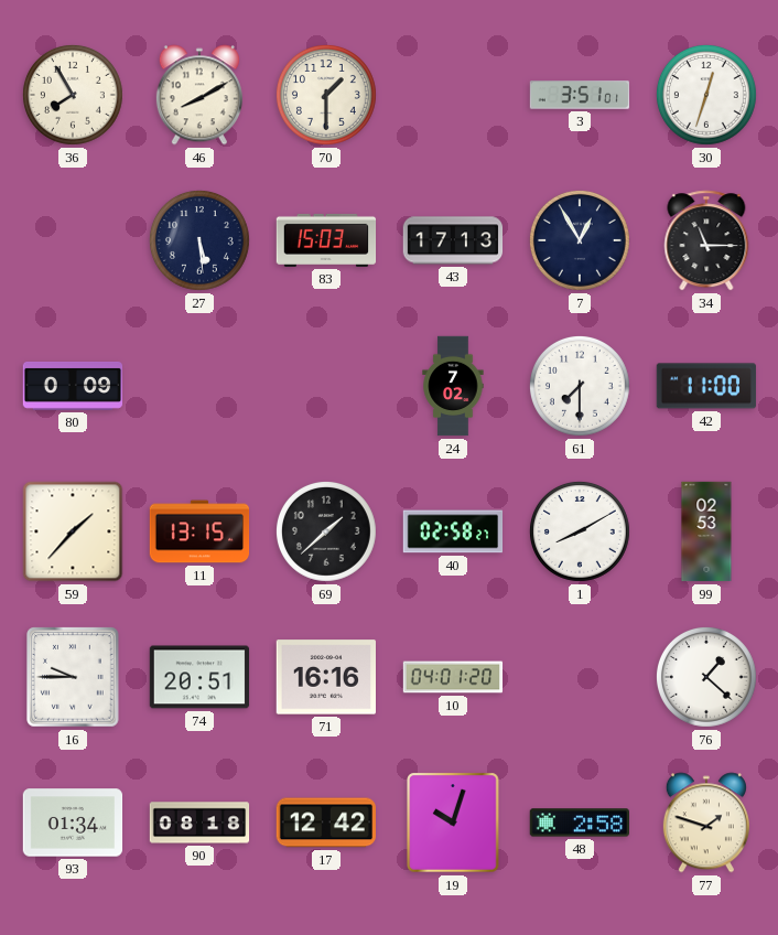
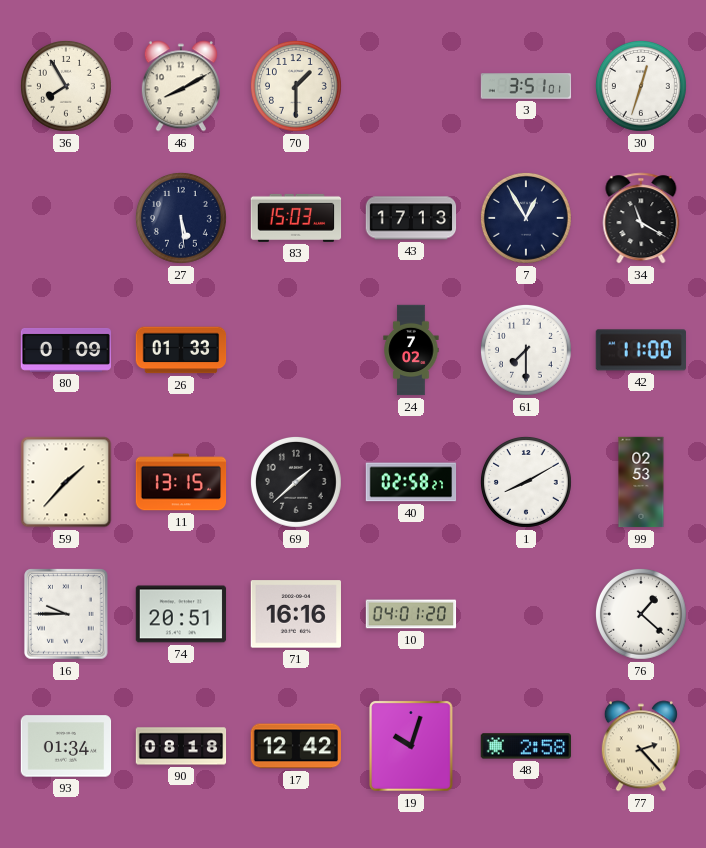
34: 11:15 -> 11:20 (641, 218)
26: none -> 01:33 (181, 350)
77: 1:48 -> 2:23 (641, 746)
